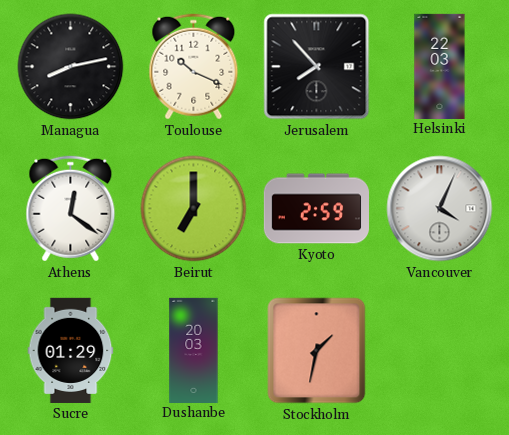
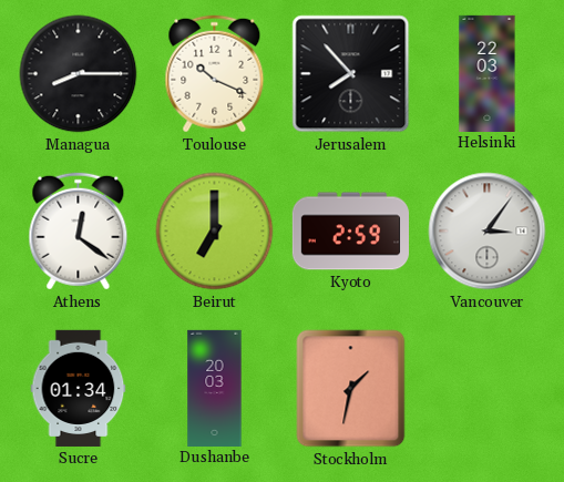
Managua: 8:13 -> 8:15 (79, 74)
Vancouver: 4:04 -> 3:06 (488, 232)
Sucre: 01:29 -> 01:34 (79, 388)
